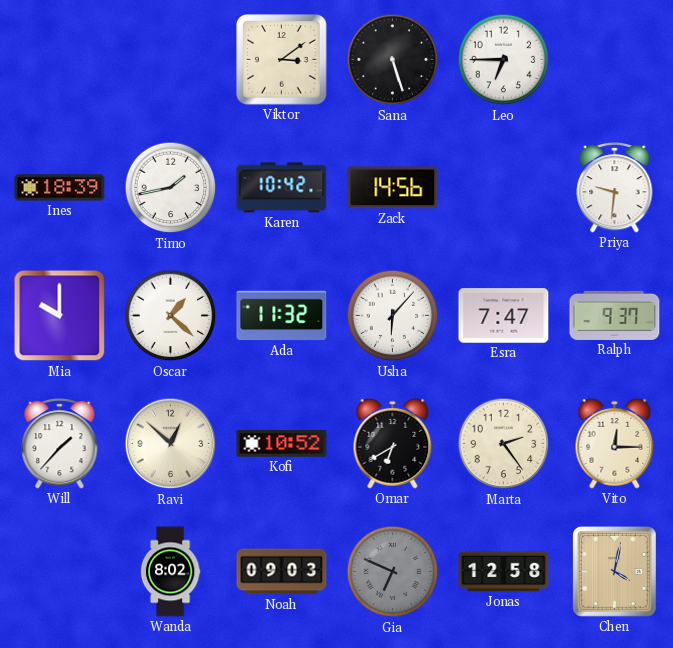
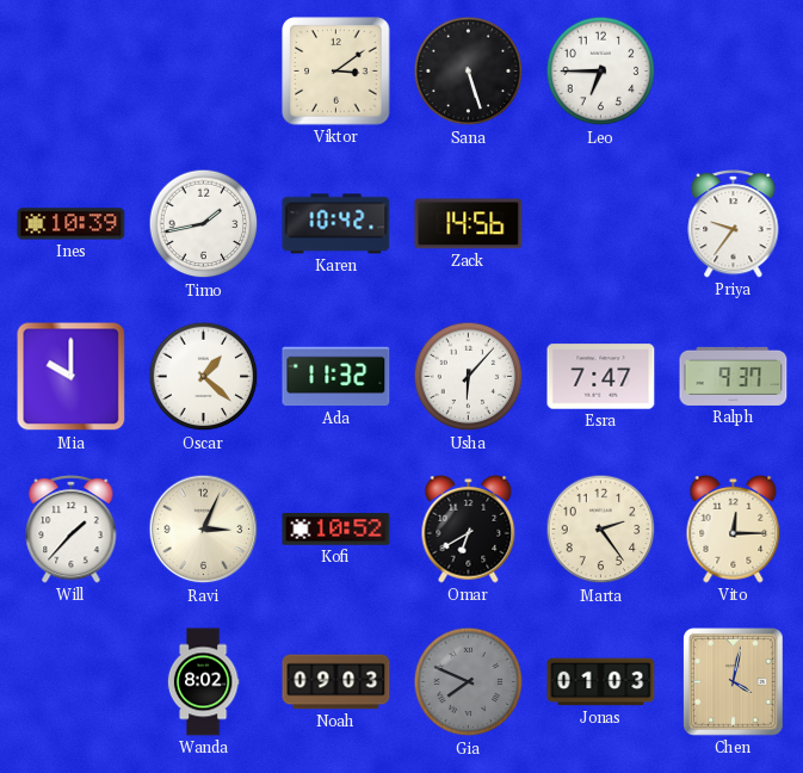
Ines: 18:39 -> 10:39 (72, 224)
Priya: 9:31 -> 9:36 (734, 224)
Ravi: 12:52 -> 3:04 (204, 530)
Gia: 6:49 -> 7:49 (469, 682)
Jonas: 12:58 -> 01:03 (601, 682)
